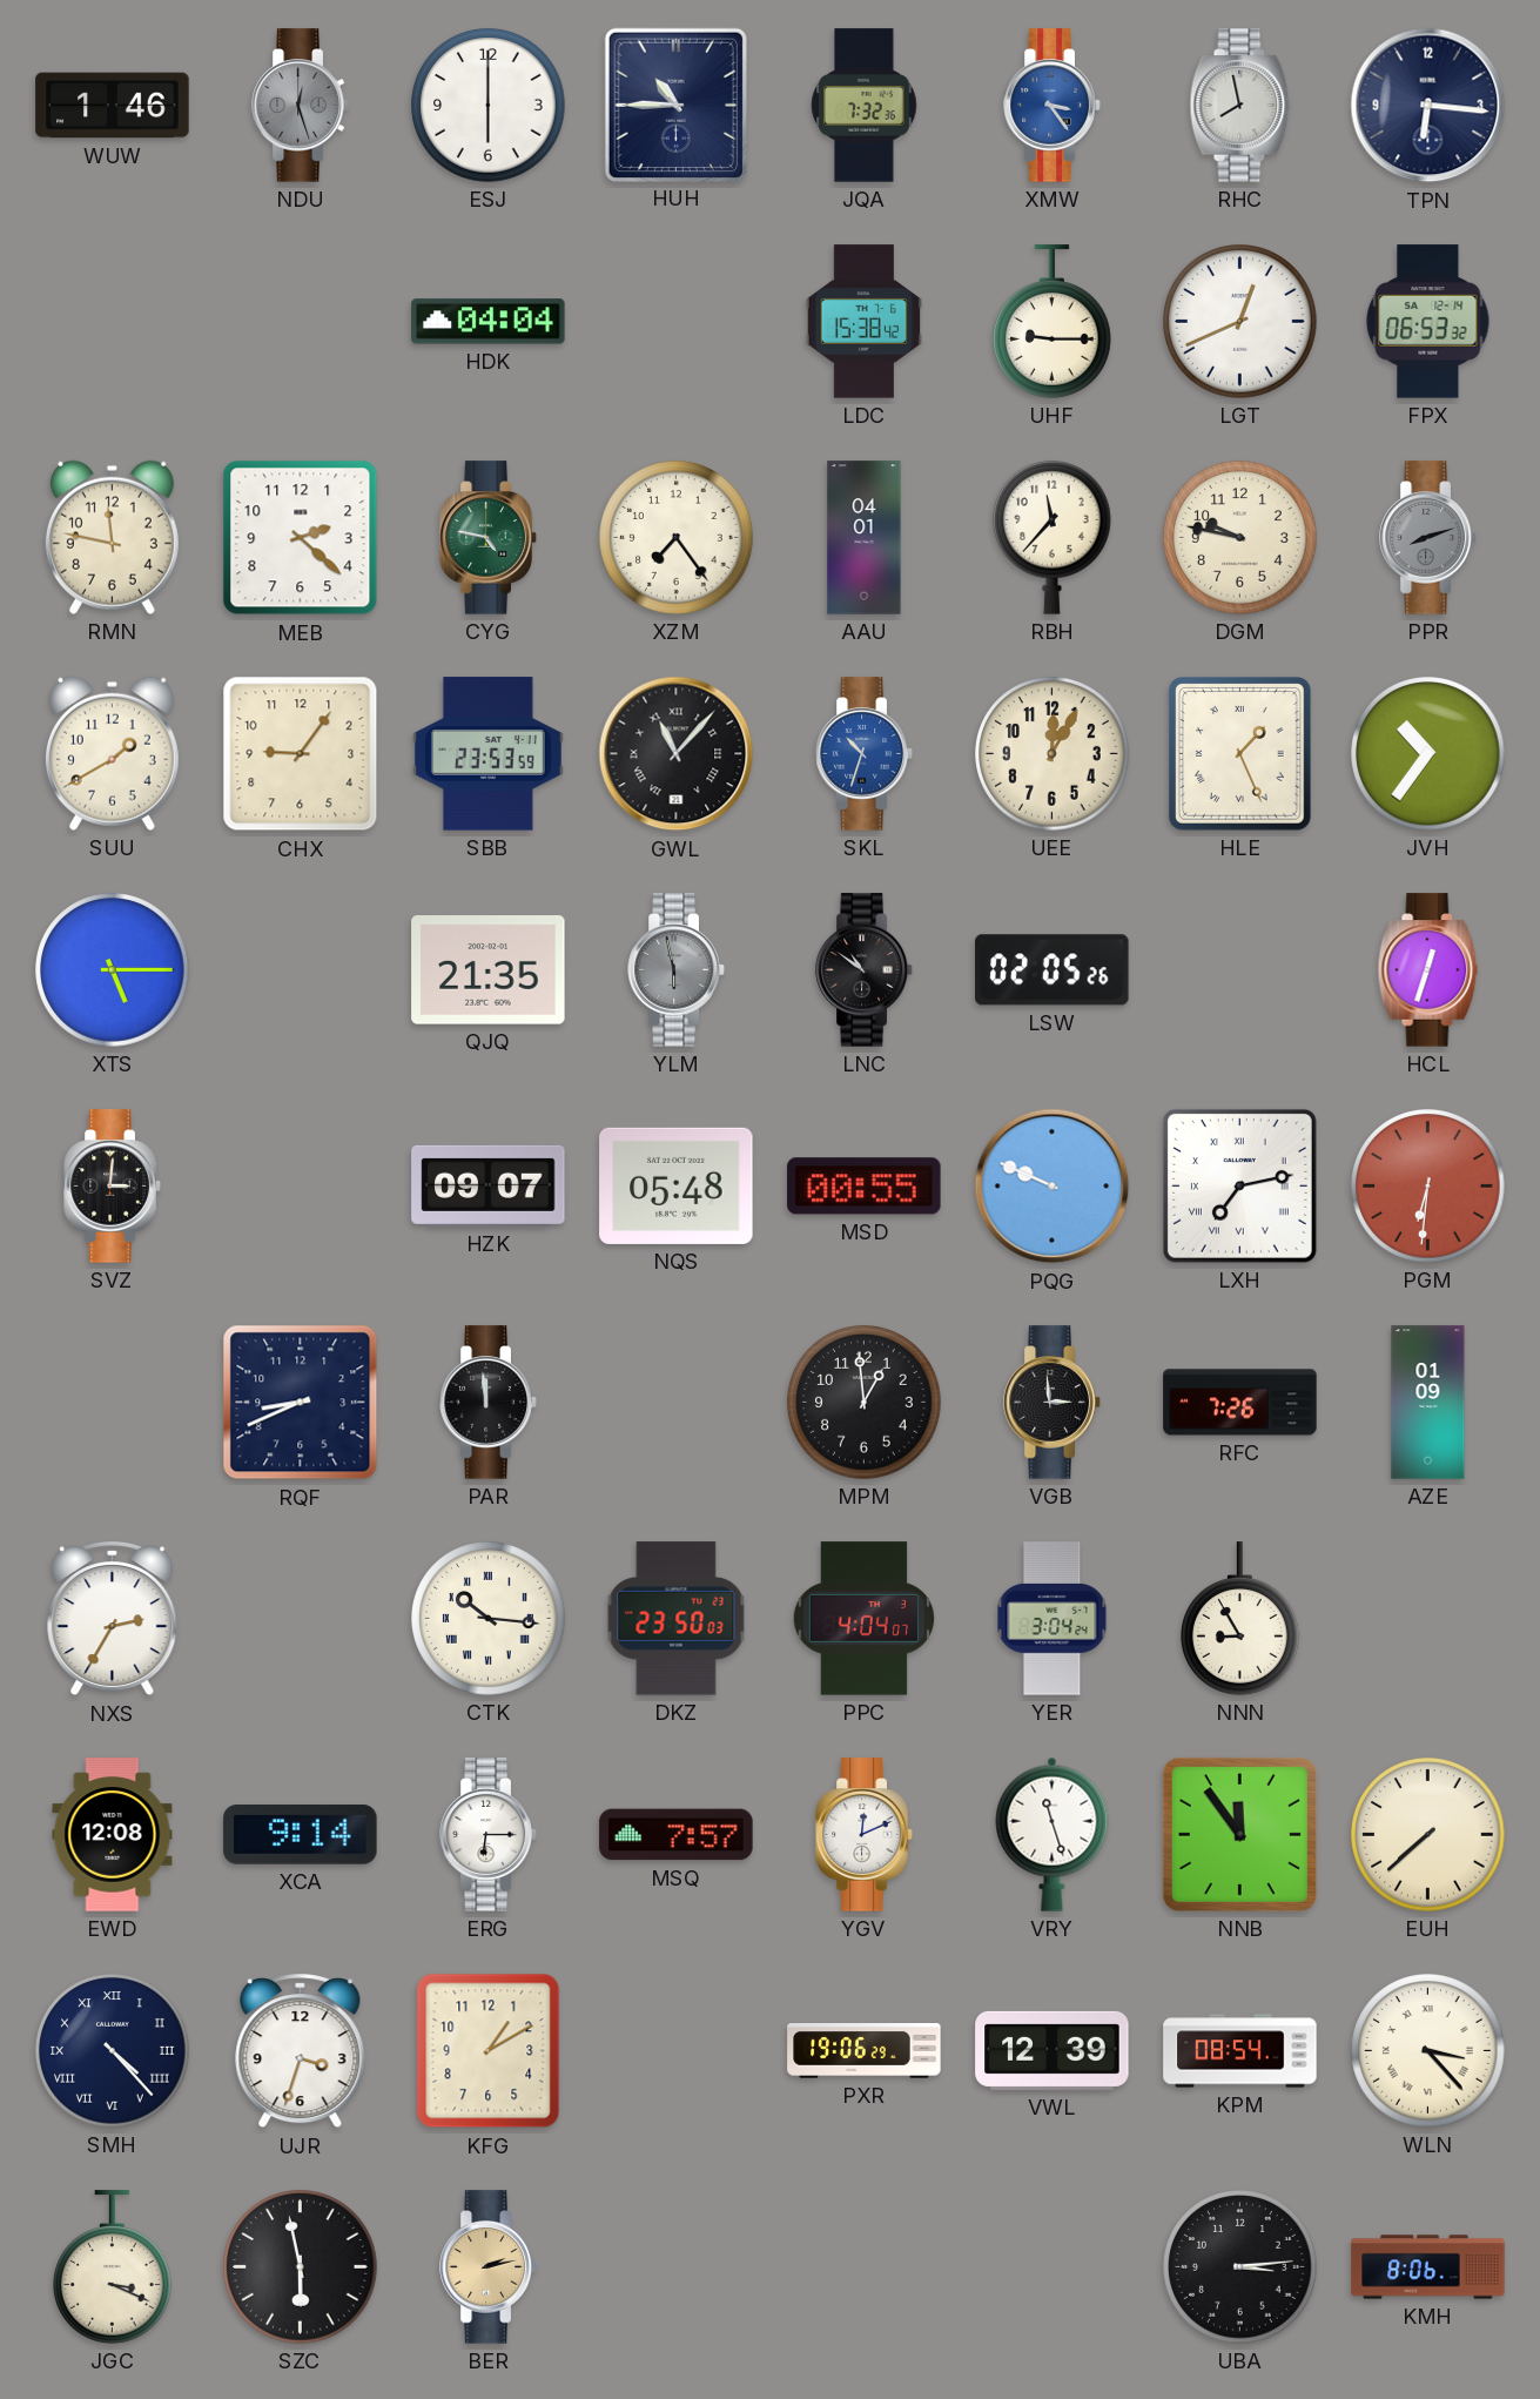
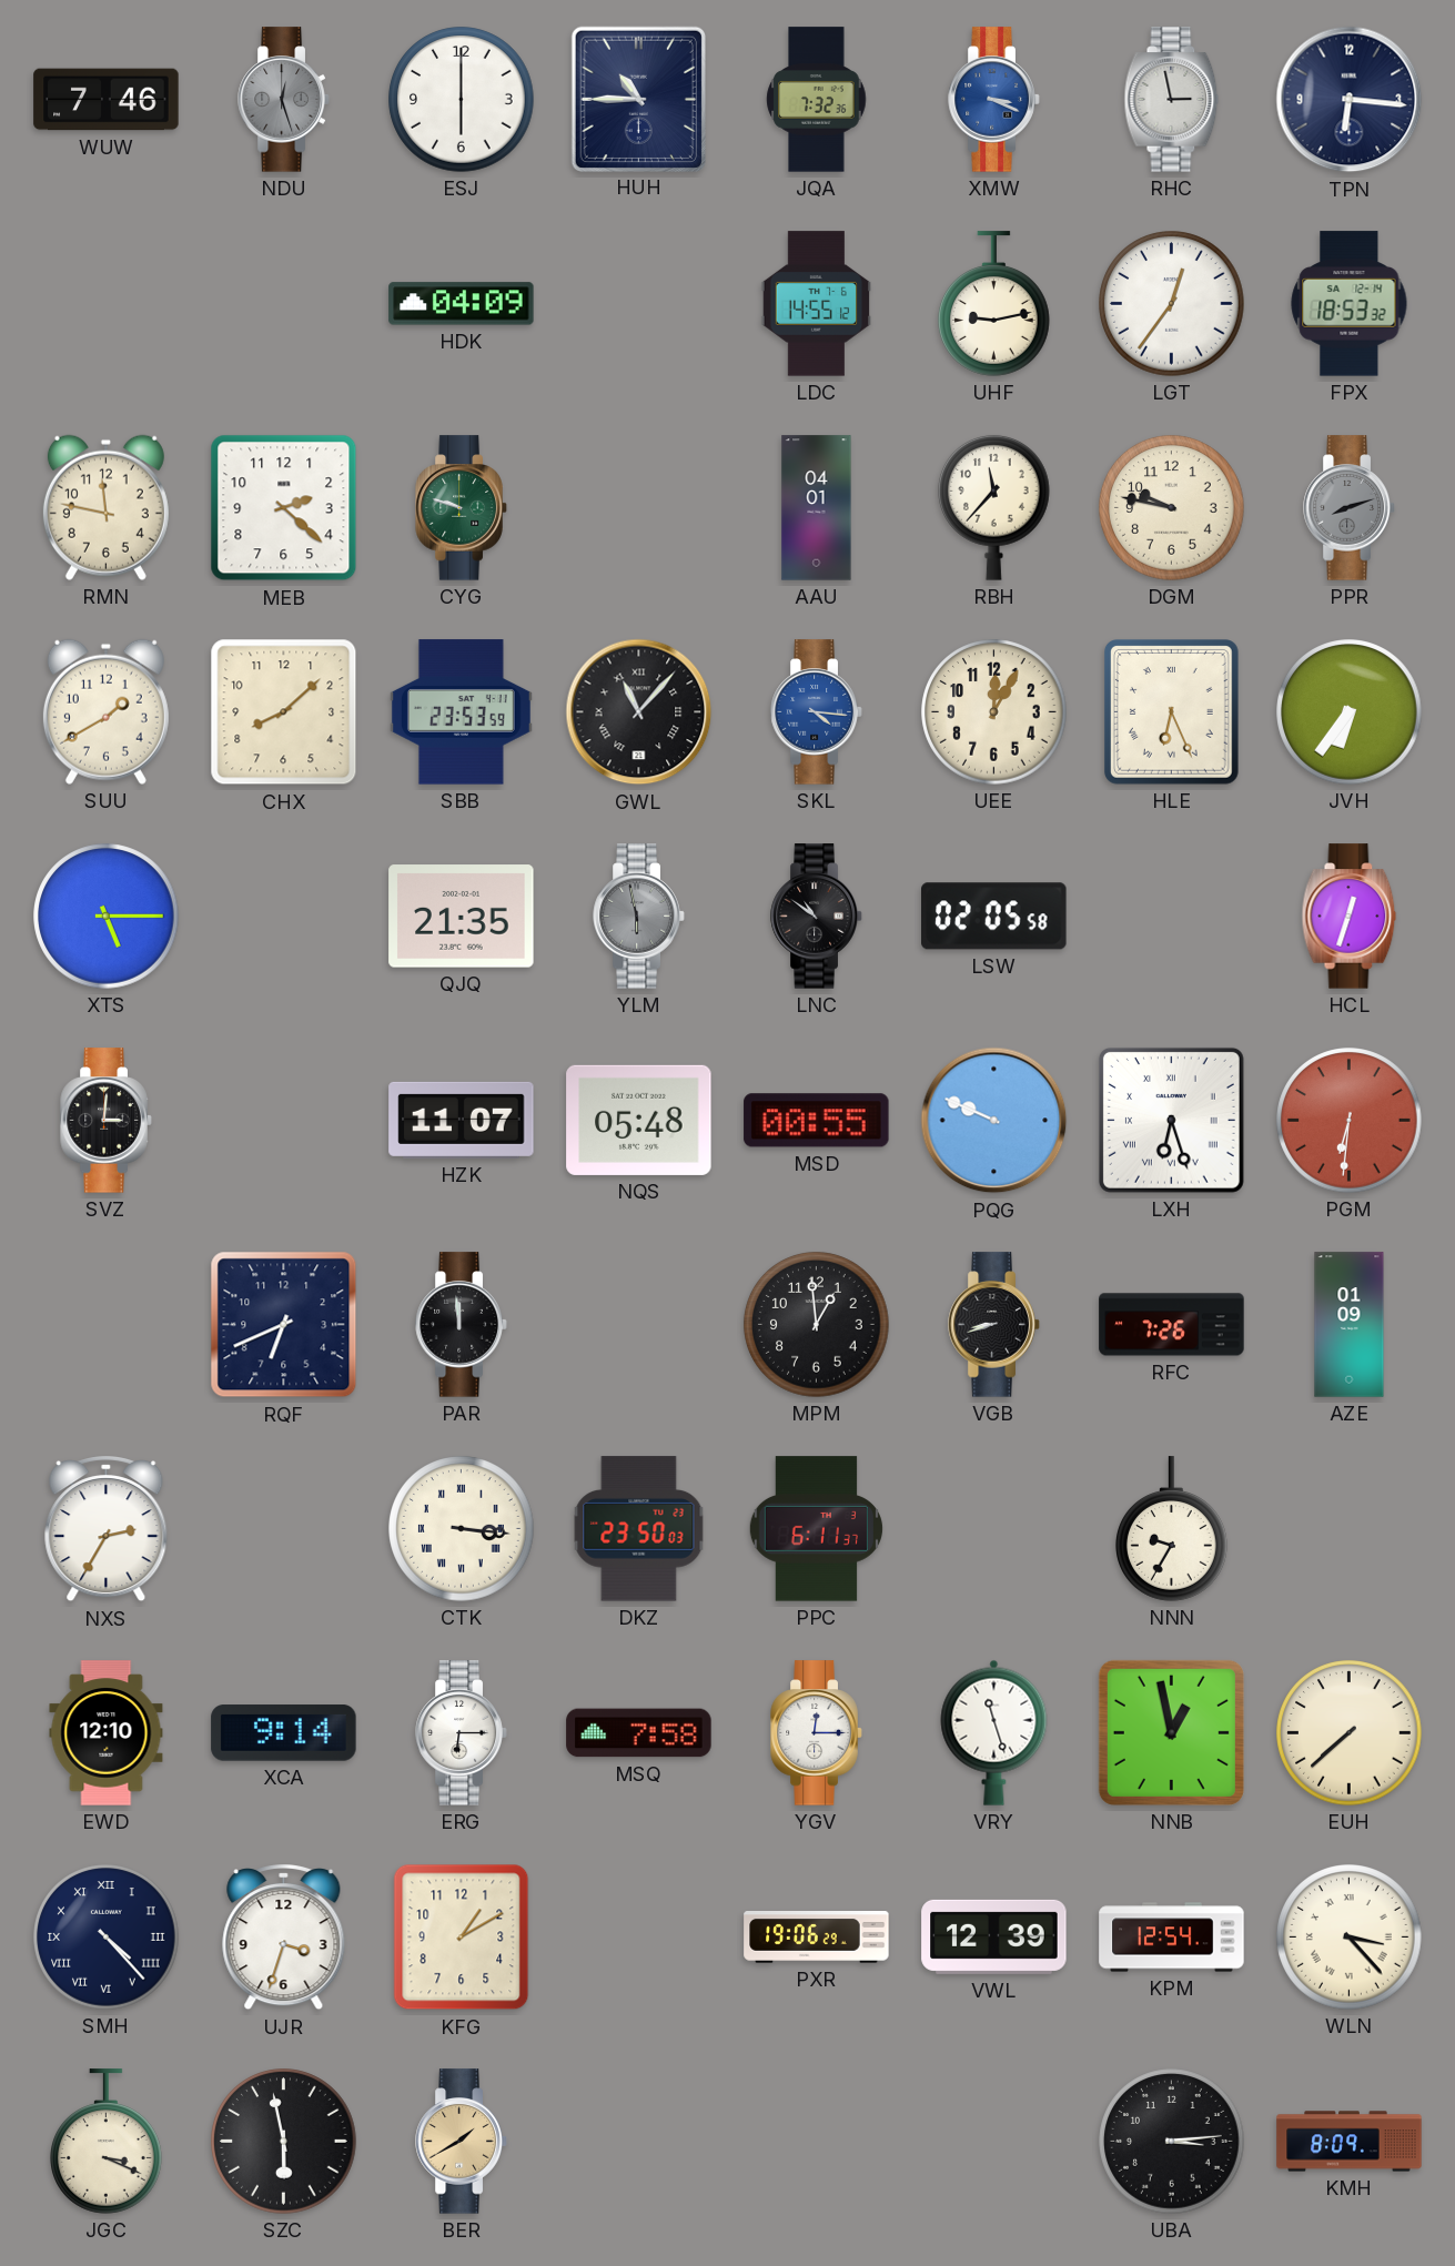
WUW: 1:46 -> 7:46 (107, 100)
XMW: 3:24 -> 3:19 (994, 100)
RHC: 7:58 -> 2:58 (1172, 100)
HDK: 04:04 -> 04:09 (462, 304)
LDC: 15:38 -> 14:55 (816, 304)
UHF: 9:15 -> 9:13 (994, 304)
LGT: 12:41 -> 12:36 (1172, 304)
FPX: 06:53 -> 18:53 (1350, 304)
CYG: 4:47 -> 9:48 (462, 508)
XZM: 7:24 -> none (677, 538)
CHX: 9:06 -> 8:08 (284, 712)
SKL: 10:33 -> 4:16 (817, 712)
HLE: 1:26 -> 6:26 (1172, 712)
JVH: 10:36 -> 6:36 (1350, 712)
LSW: 02:05:26 -> 02:05:58 (994, 917)
HZK: 09:07 -> 11:07 (462, 1120)
LXH: 7:13 -> 6:27 (1171, 1120)
RQF: 8:41 -> 6:41 (284, 1325)
VGB: 2:59 -> 8:42 (994, 1325)
CTK: 10:16 -> 3:16 (462, 1529)
PPC: 4:04 -> 6:11 (816, 1529)
YER: 3:04 -> none (1053, 1619)
NNN: 8:55 -> 9:35 (1172, 1529)
EWD: 12:08 -> 12:10 (107, 1733)
MSQ: 7:57 -> 7:58 (639, 1733)
YGV: 12:11 -> 12:15 (817, 1733)
NNB: 11:54 -> 12:58 (1171, 1732)
KPM: 08:54 -> 12:54 (1172, 1938)
BER: 2:13 -> 1:40 (462, 2142)
KMH: 8:06 -> 8:09 (1350, 2142)
